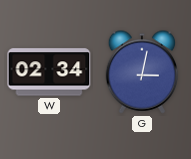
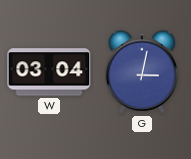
W: 02:34 -> 03:04 (49, 72)
